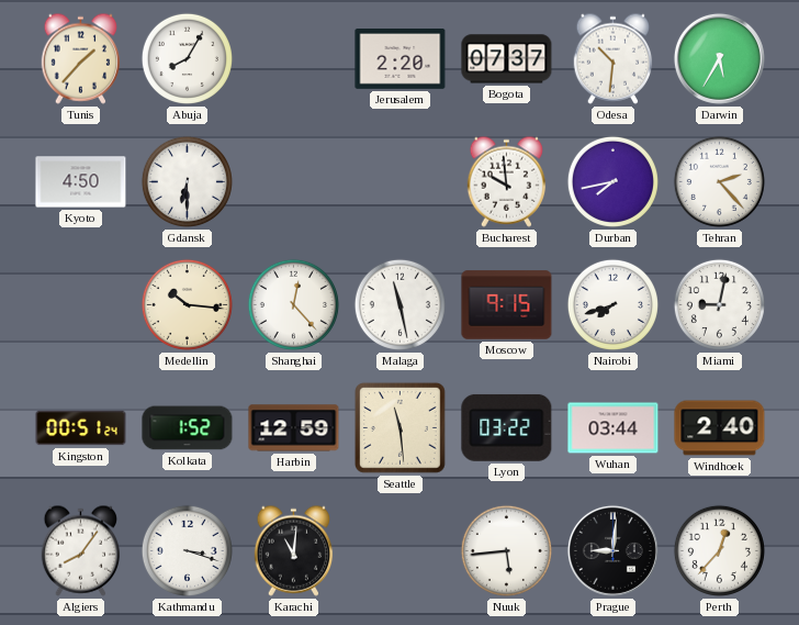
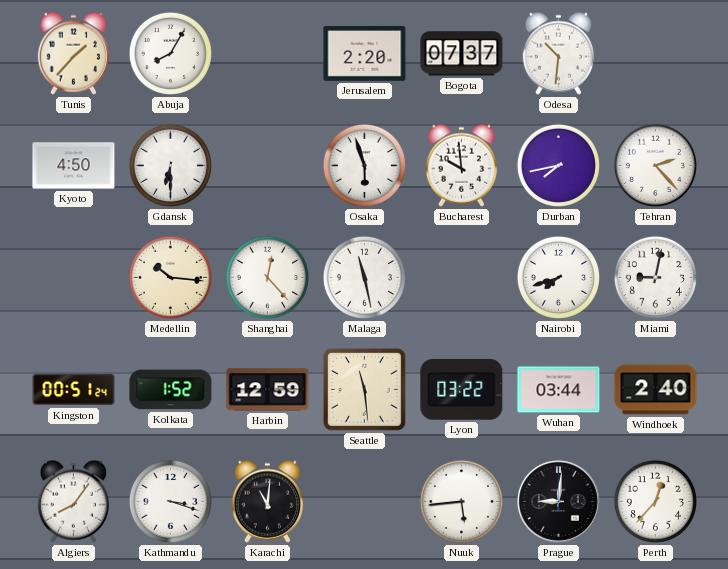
Darwin: 5:35 -> none (719, 58)
Osaka: none -> 5:57 (364, 165)
Moscow: 9:15 -> none (507, 305)
